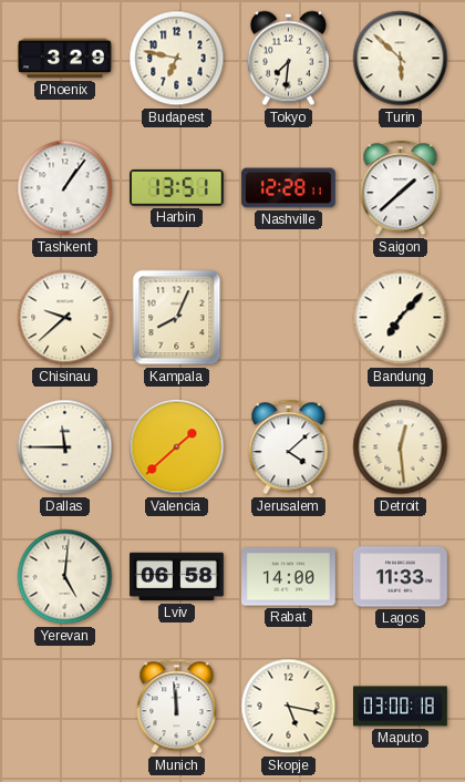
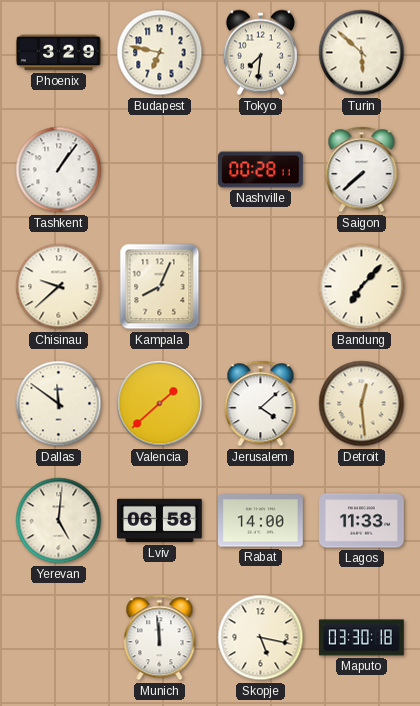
Harbin: 13:51 -> none (177, 187)
Nashville: 12:28 -> 00:28 (261, 170)
Saigon: 1:38 -> 7:38 (362, 170)
Dallas: 11:45 -> 11:51 (59, 404)
Maputo: 03:00 -> 03:30 (362, 638)
